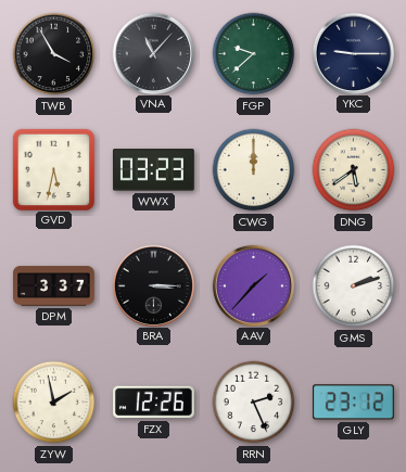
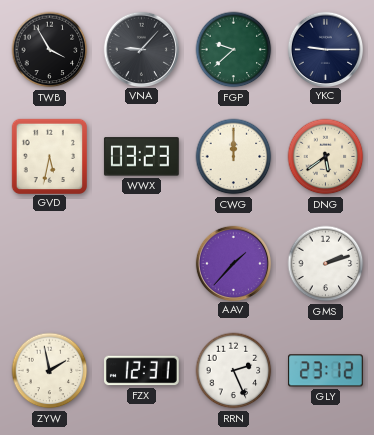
VNA: 11:07 -> 9:07 (141, 49)
DPM: 3:37 -> none (54, 286)
BRA: 3:15 -> none (153, 285)
FZX: 12:26 -> 12:31 (142, 371)
